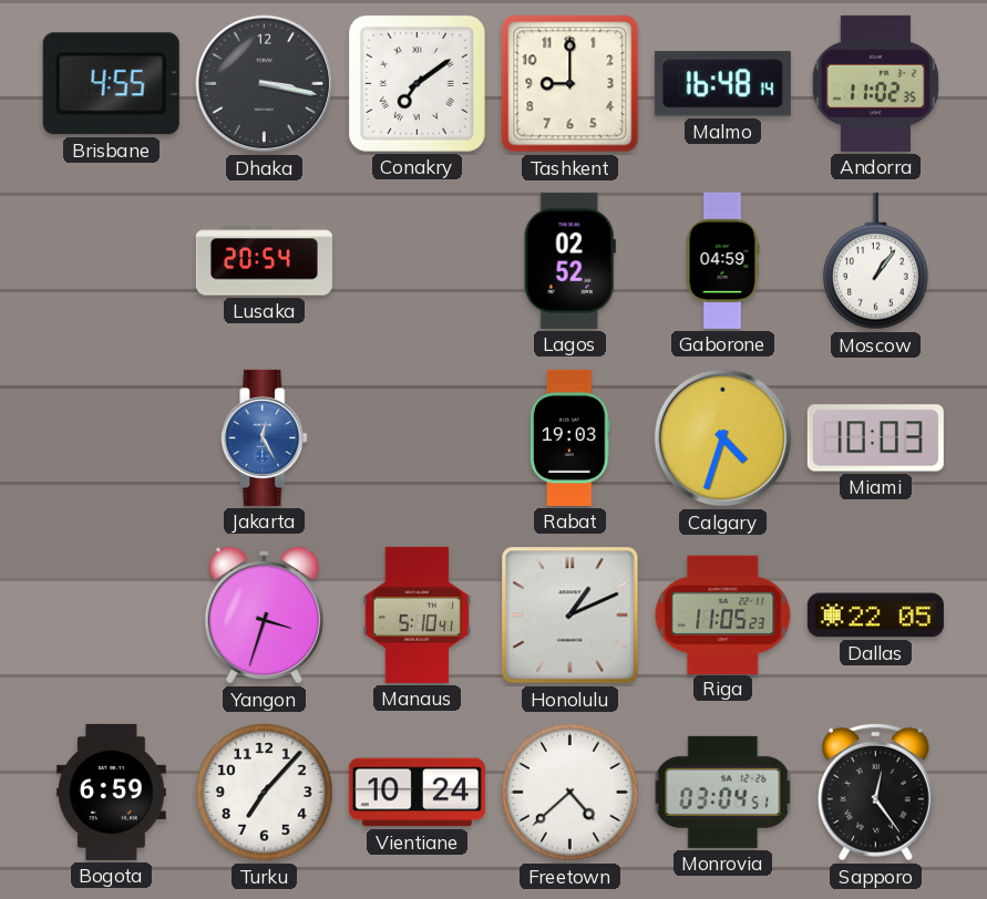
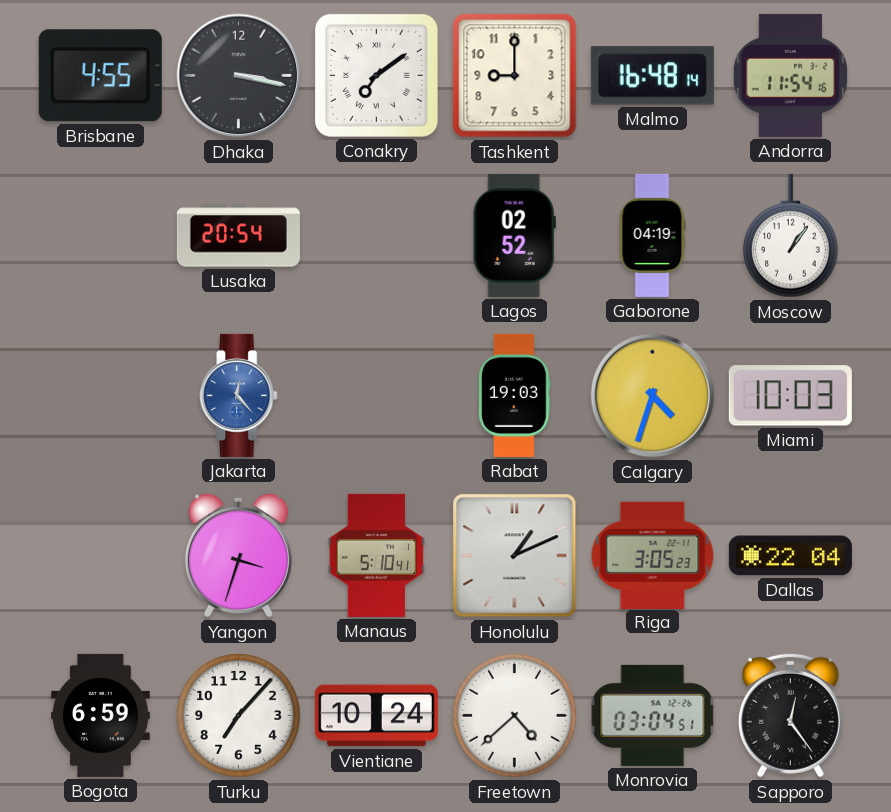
Andorra: 11:02 -> 11:54 (791, 75)
Gaborone: 04:59 -> 04:19 (652, 235)
Jakarta: 12:25 -> 12:23 (239, 395)
Riga: 11:05 -> 3:05 (653, 555)
Dallas: 22:05 -> 22:04 (790, 556)
